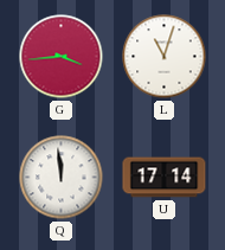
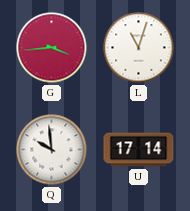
Q: 11:59 -> 9:59 (52, 150)
